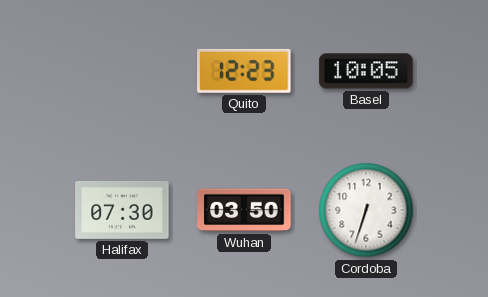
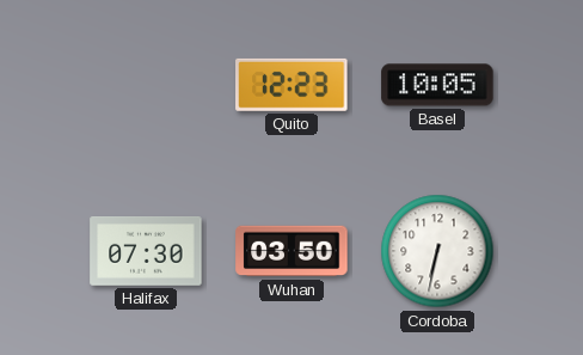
Cordoba: 6:33 -> 6:32 (437, 251)
